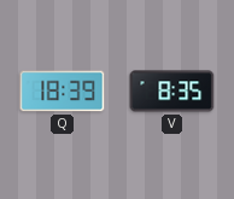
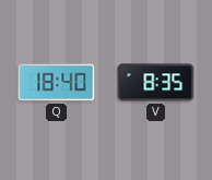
Q: 18:39 -> 18:40 (57, 83)
